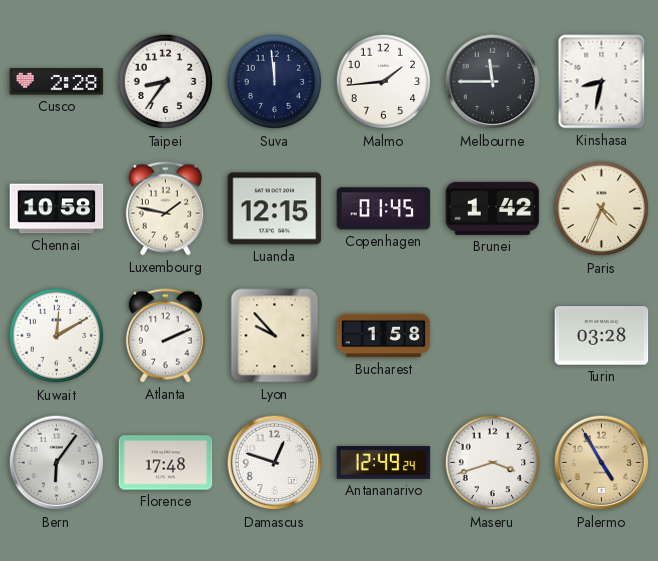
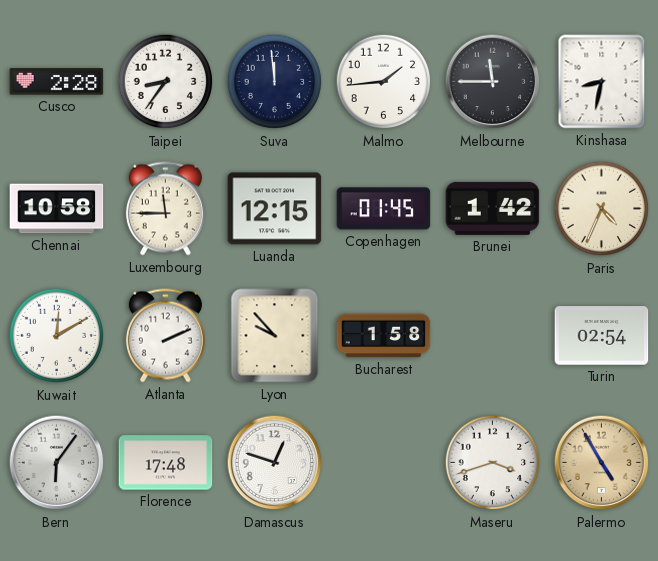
Luxembourg: 1:47 -> 11:45 (165, 209)
Turin: 03:28 -> 02:54 (602, 336)
Antananarivo: 12:49 -> none (384, 463)
